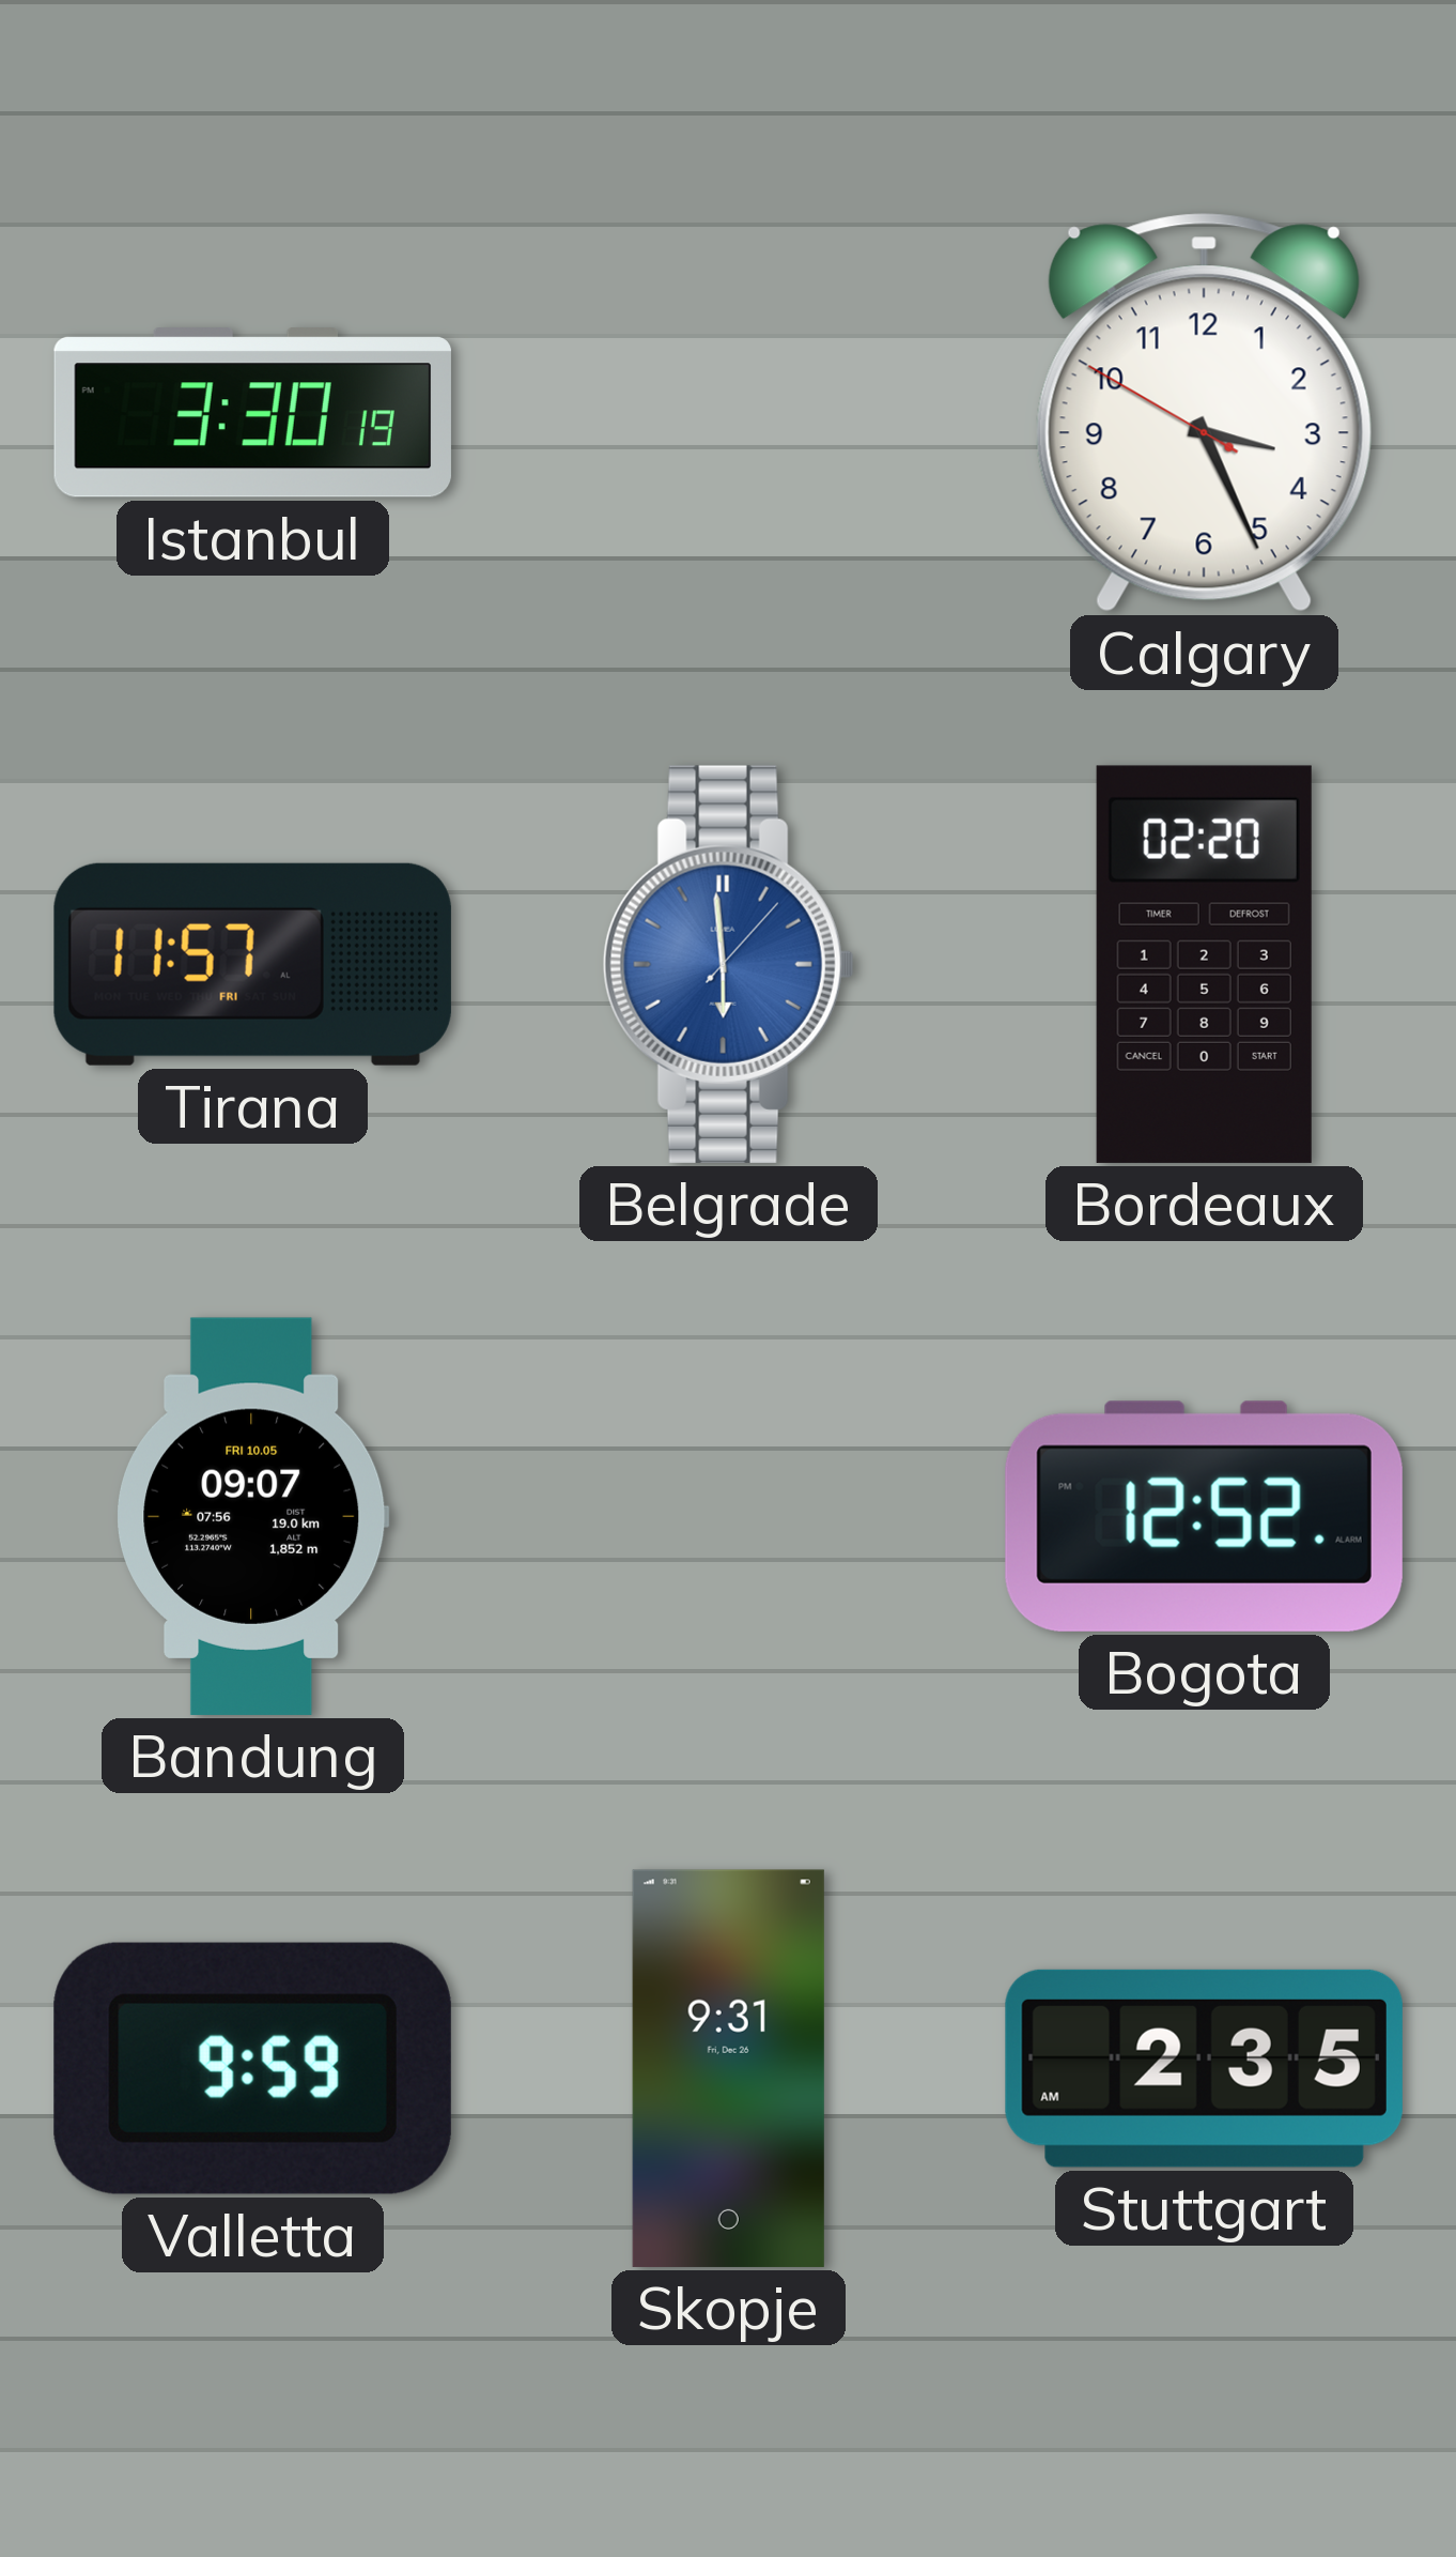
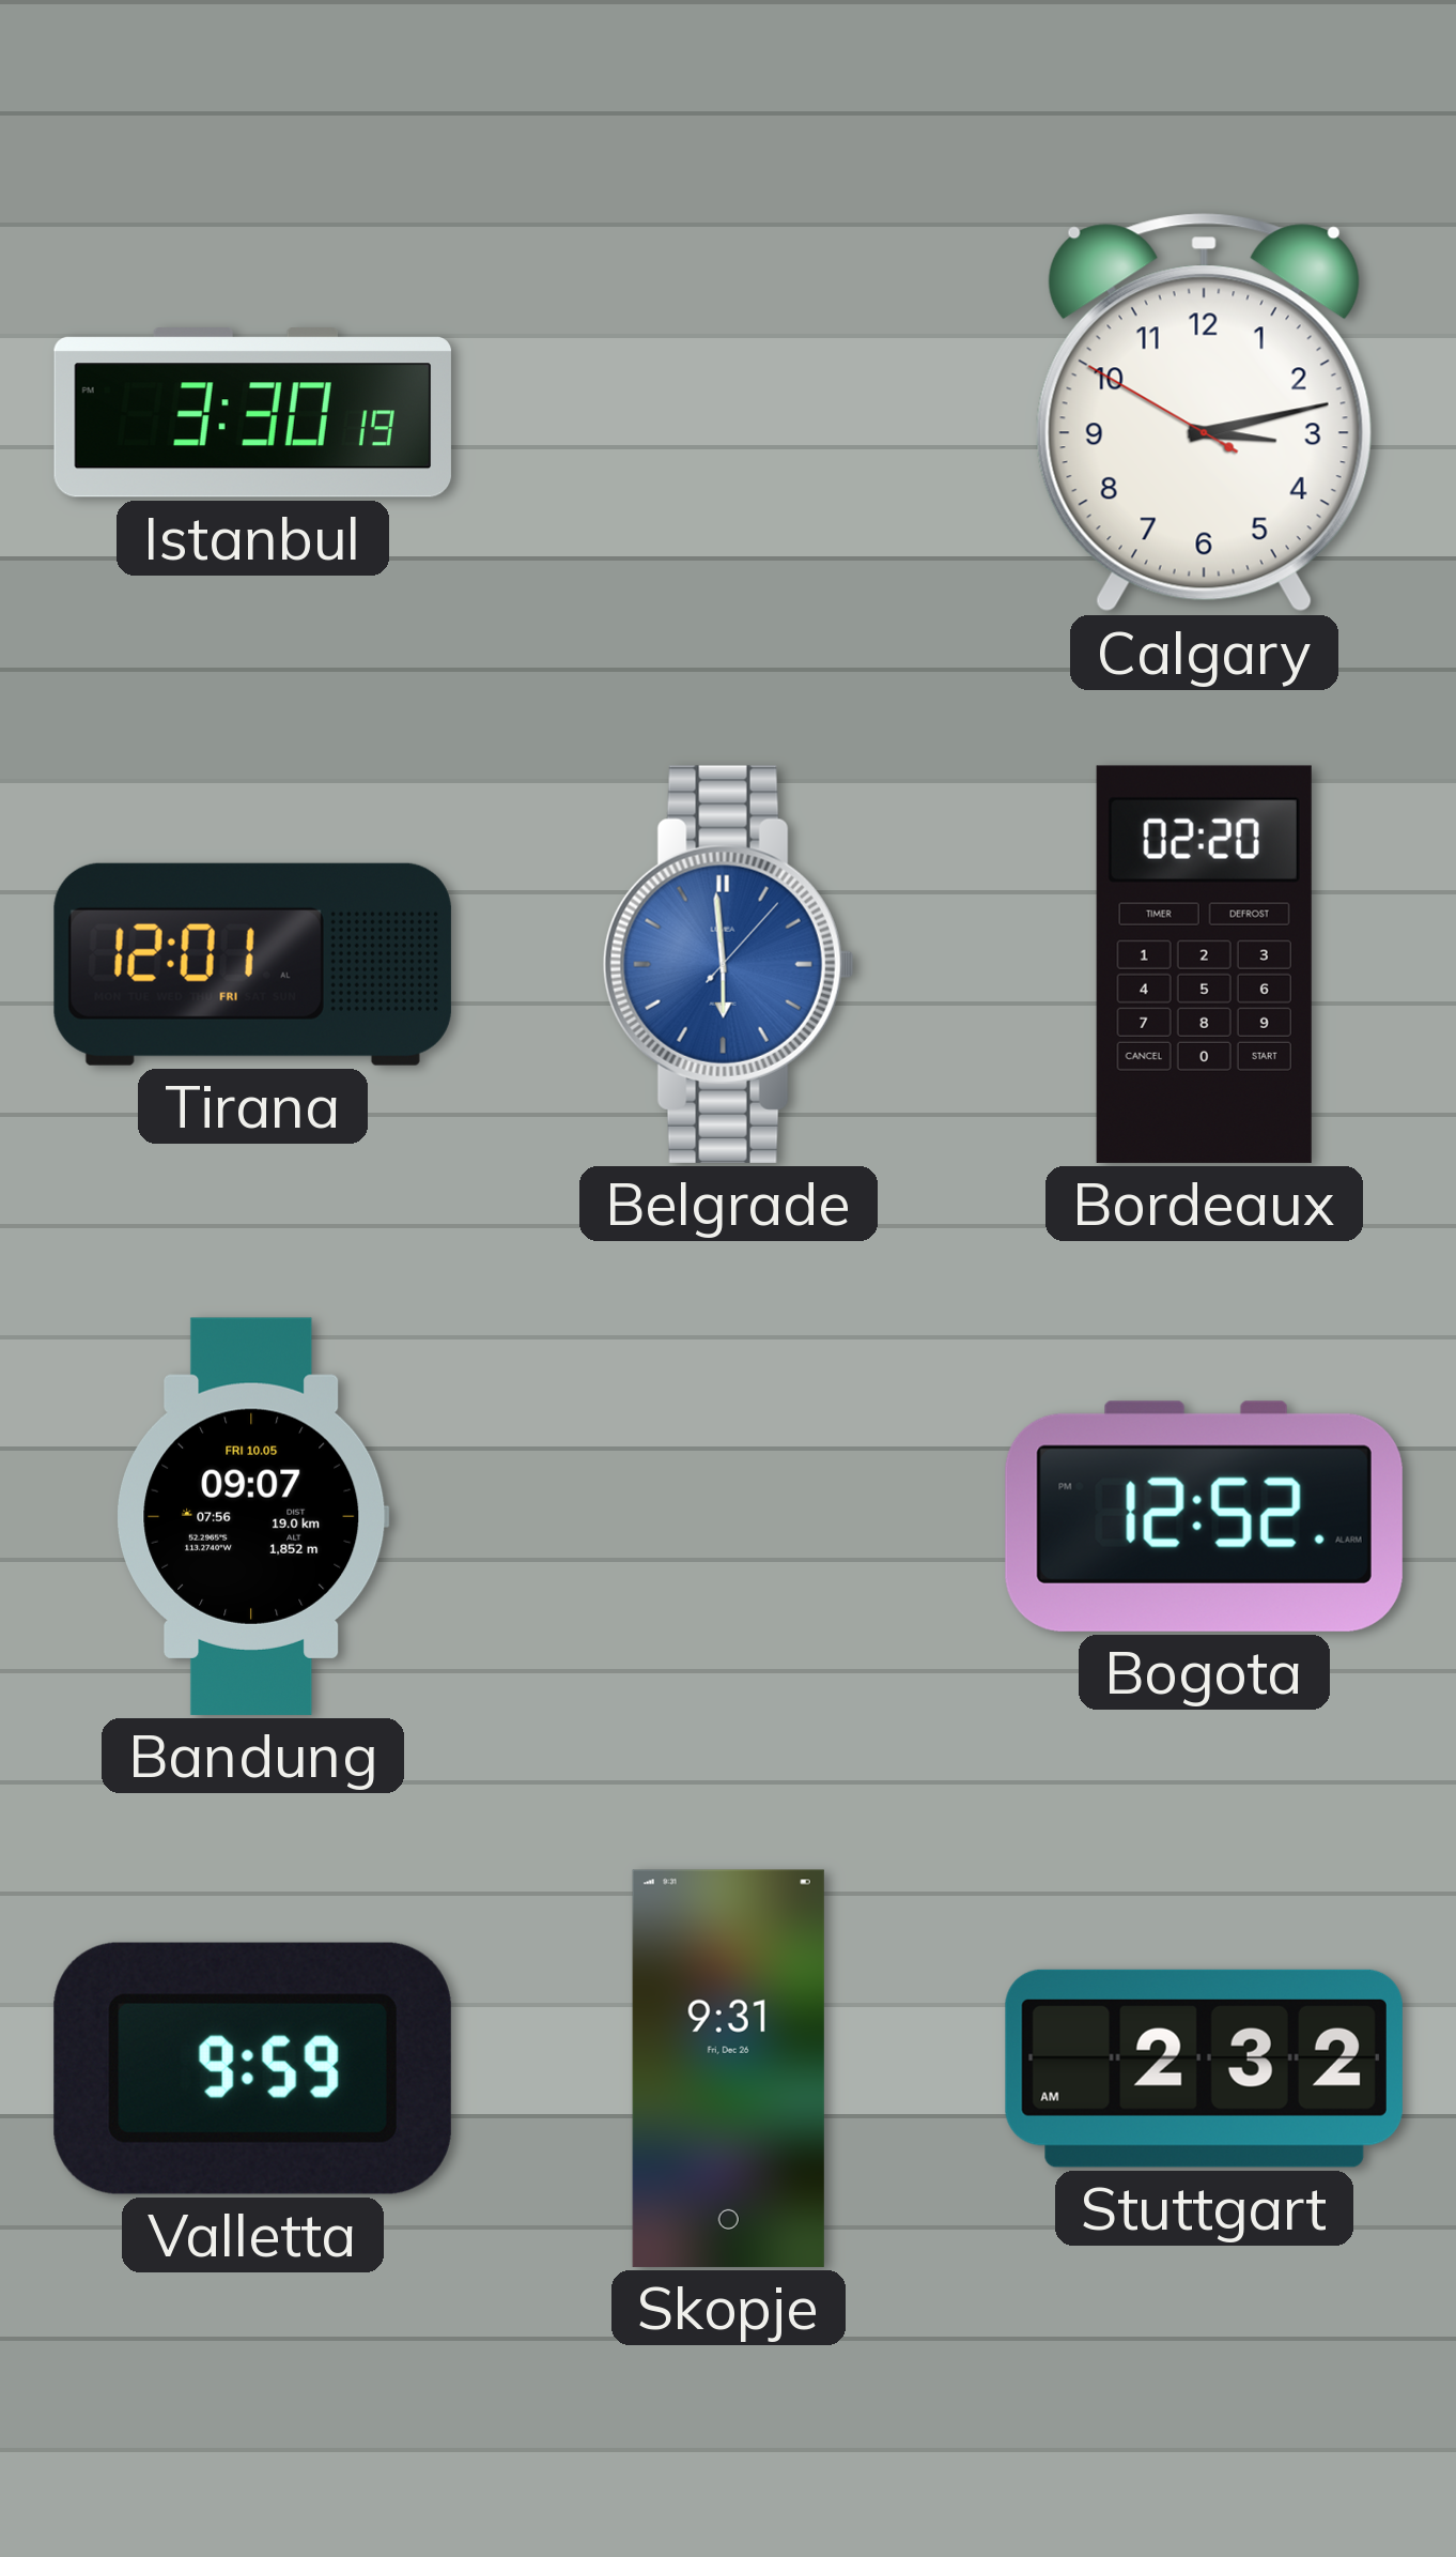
Calgary: 3:25 -> 3:12 (1204, 413)
Tirana: 11:57 -> 12:01 (252, 964)
Stuttgart: 2:35 -> 2:32 (1204, 2068)
